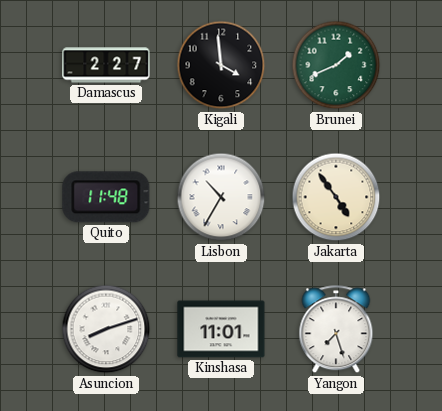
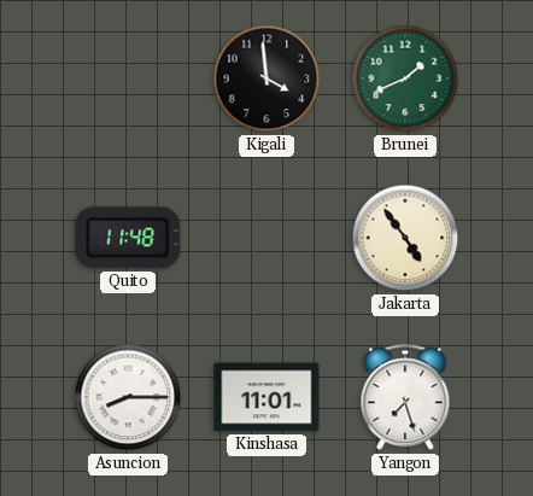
Damascus: 2:27 -> none (106, 65)
Lisbon: 10:35 -> none (221, 197)
Asuncion: 8:12 -> 8:15 (128, 397)
